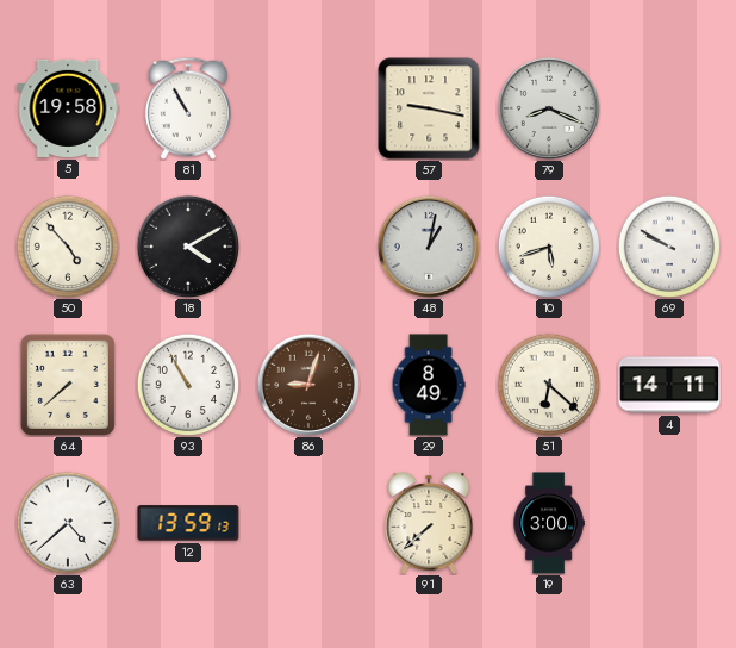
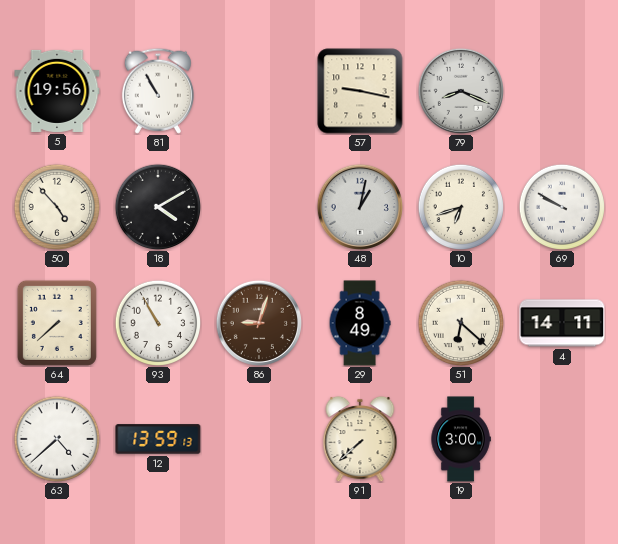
5: 19:58 -> 19:56 (57, 91)
10: 5:42 -> 6:42 (461, 207)
